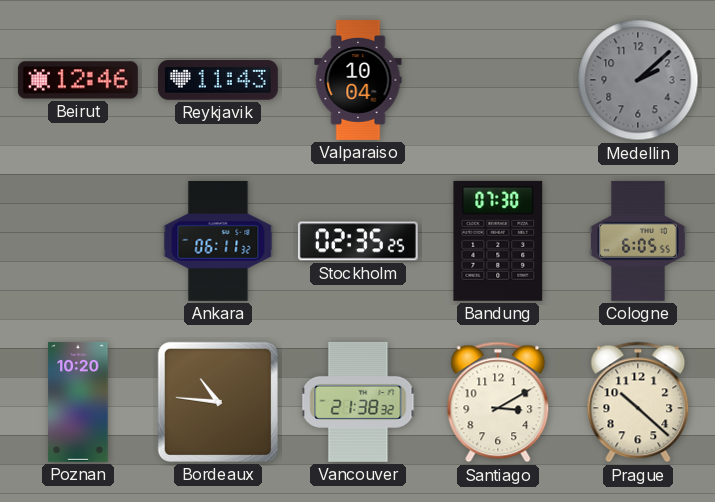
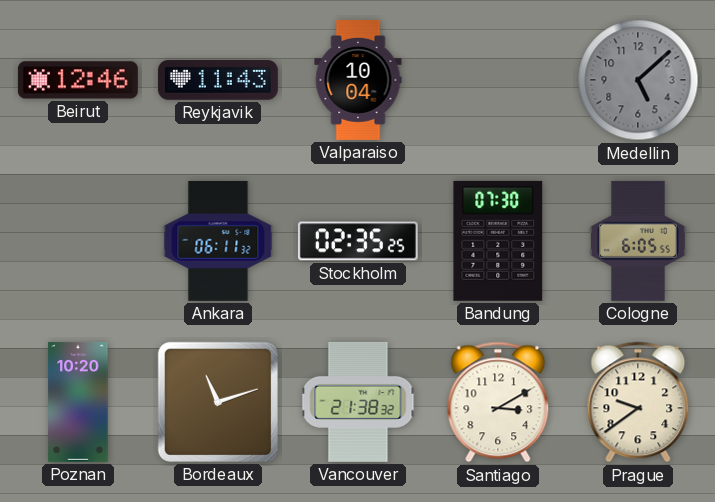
Medellin: 2:08 -> 5:08 (638, 80)
Bordeaux: 10:46 -> 11:12 (218, 402)
Prague: 10:22 -> 9:39 (638, 402)
